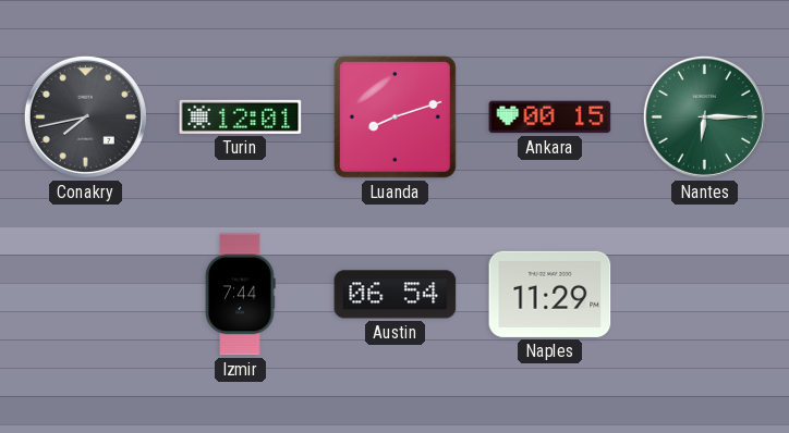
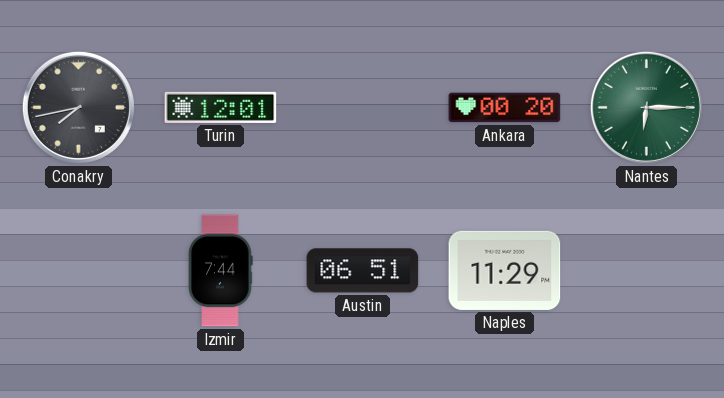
Luanda: 8:12 -> none (394, 116)
Ankara: 00:15 -> 00:20 (505, 108)
Austin: 06:54 -> 06:51 (363, 271)
